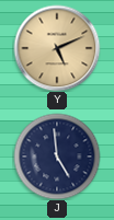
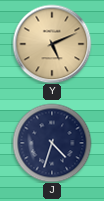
J: 4:59 -> 4:33 (52, 143)
